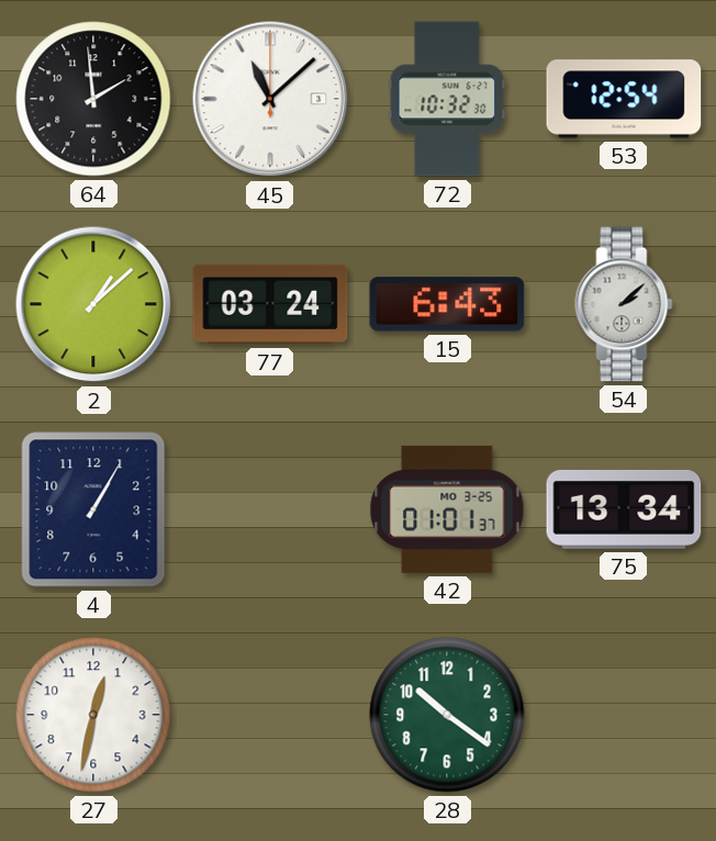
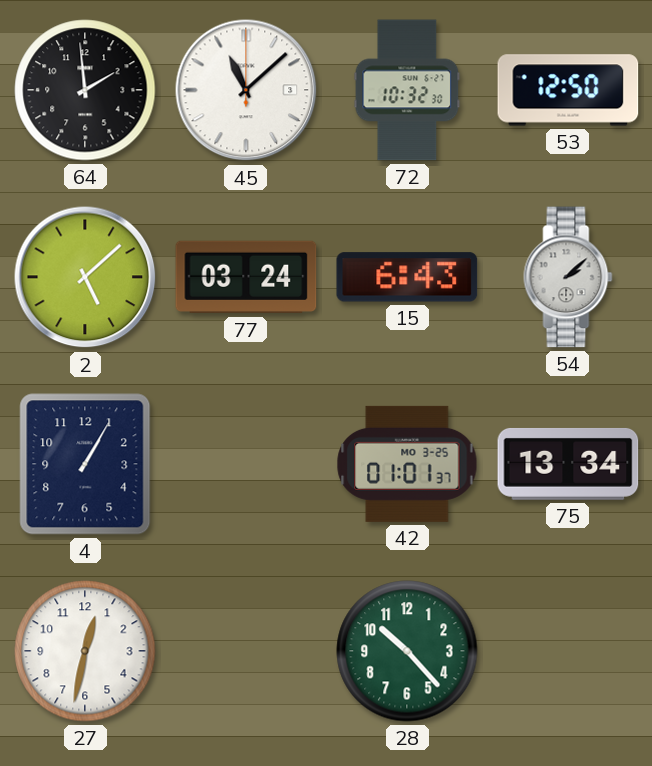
53: 12:54 -> 12:50 (568, 90)
2: 1:08 -> 5:08 (85, 277)
28: 10:21 -> 10:23 (407, 651)
